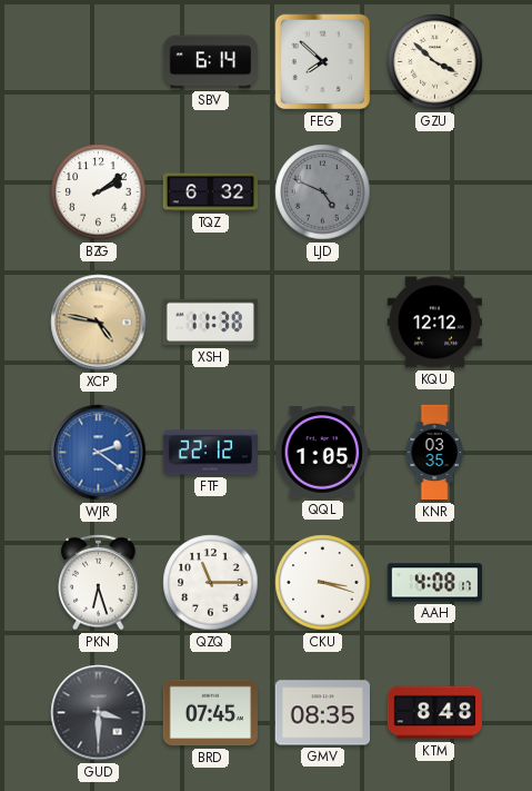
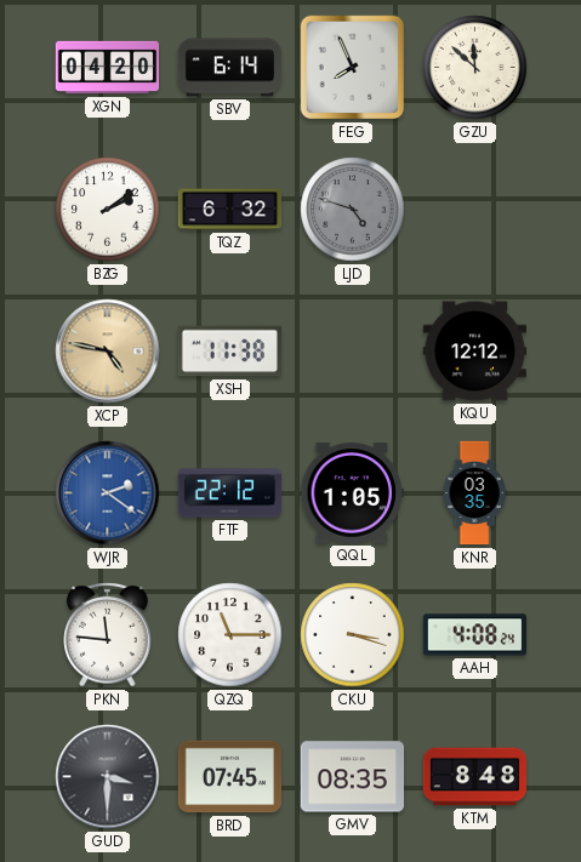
XGN: none -> 04:20 (108, 68)
FEG: 7:52 -> 7:56 (353, 68)
GZU: 3:52 -> 11:52 (475, 68)
LJD: 4:49 -> 4:48 (353, 210)
PKN: 6:27 -> 11:46 (108, 634)
AAH: 4:08:17 -> 4:08:24 (475, 635)
